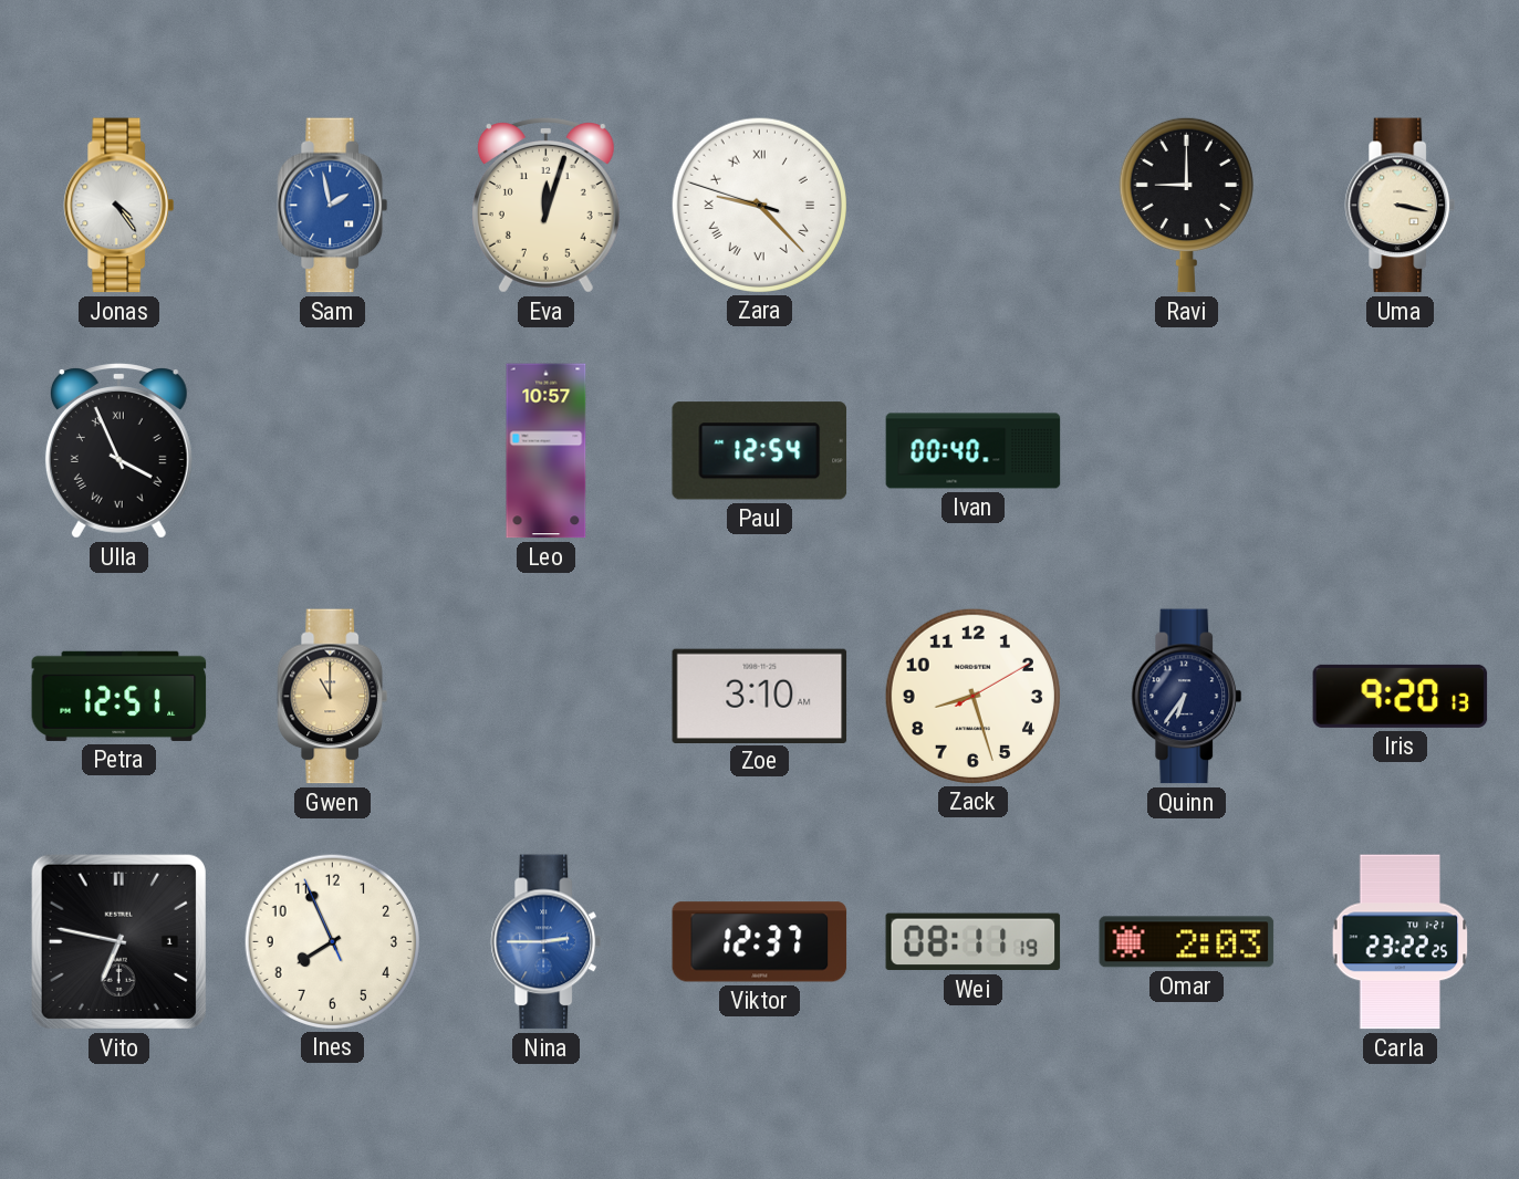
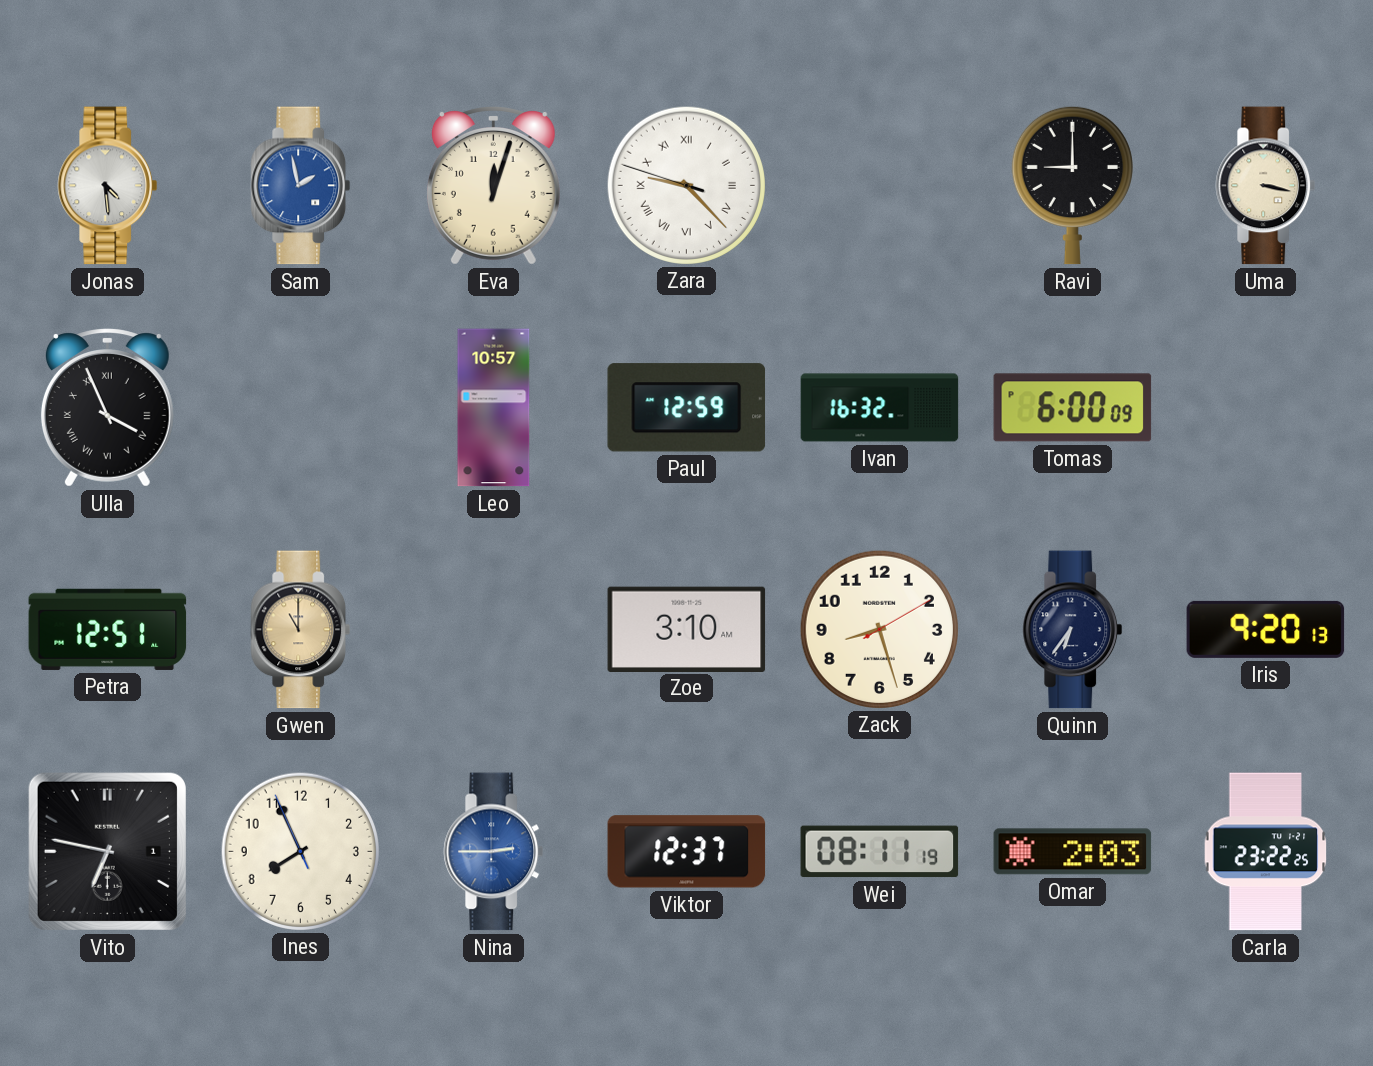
Jonas: 4:24 -> 4:29 (108, 186)
Paul: 12:54 -> 12:59 (687, 408)
Ivan: 00:40 -> 16:32 (880, 408)
Tomas: none -> 6:00 (1073, 408)
